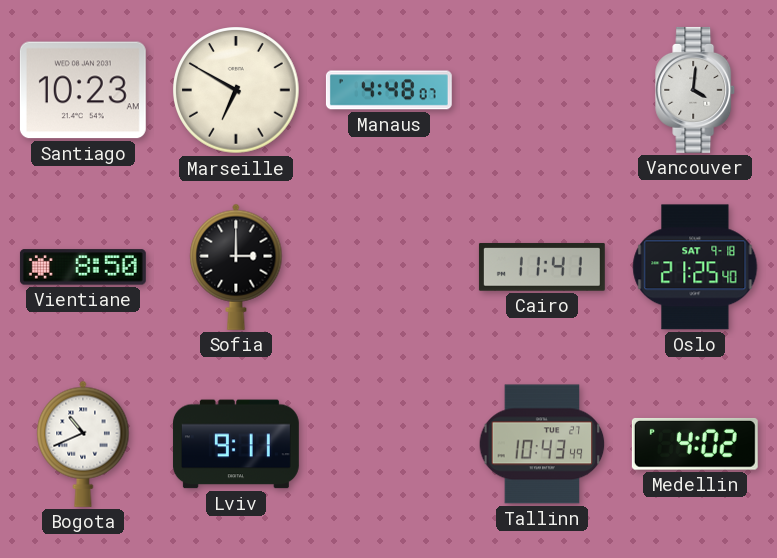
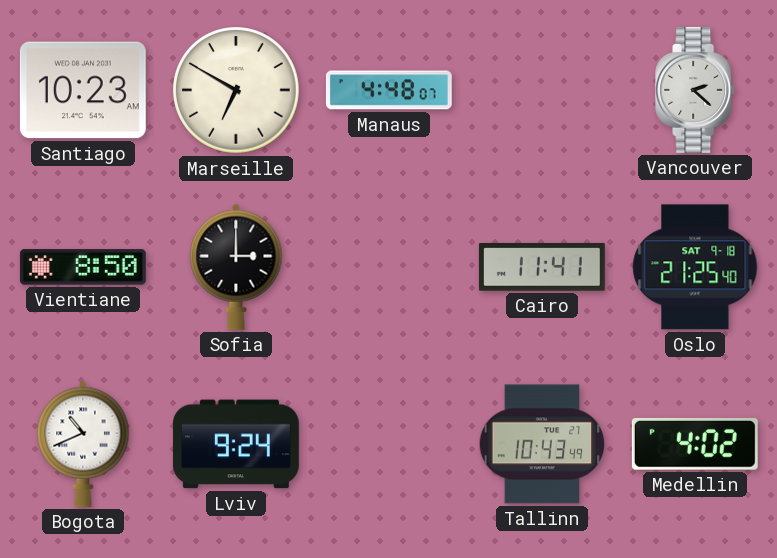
Vancouver: 4:01 -> 2:22 (696, 90)
Lviv: 9:11 -> 9:24 (236, 444)
